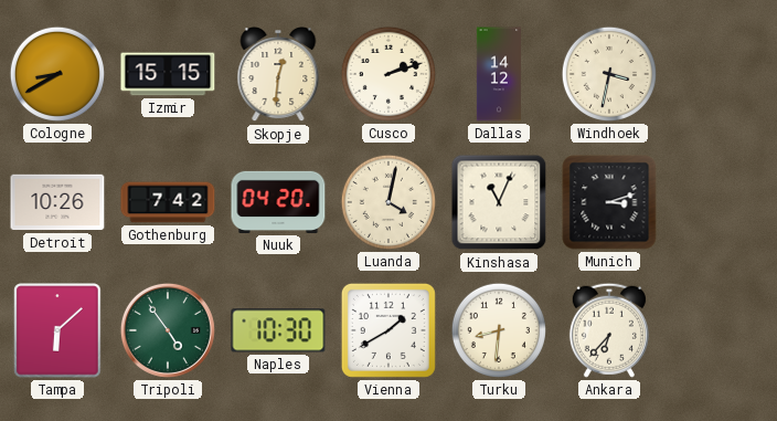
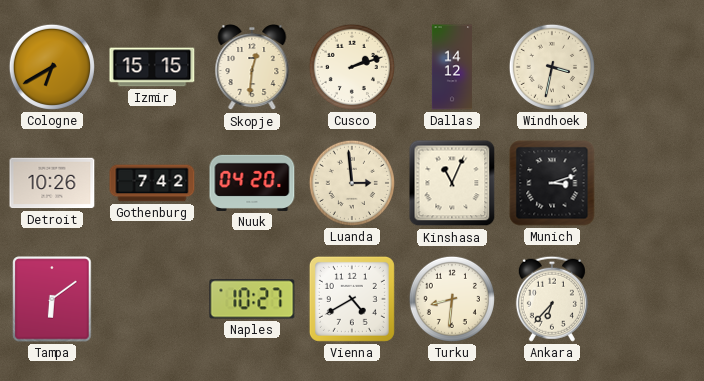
Cologne: 8:40 -> 6:40 (52, 67)
Luanda: 4:02 -> 2:59 (352, 183)
Tampa: 6:08 -> 6:09 (52, 299)
Tripoli: 4:54 -> none (168, 330)
Naples: 10:30 -> 10:27 (252, 299)
Vienna: 1:40 -> 4:40 (352, 299)
